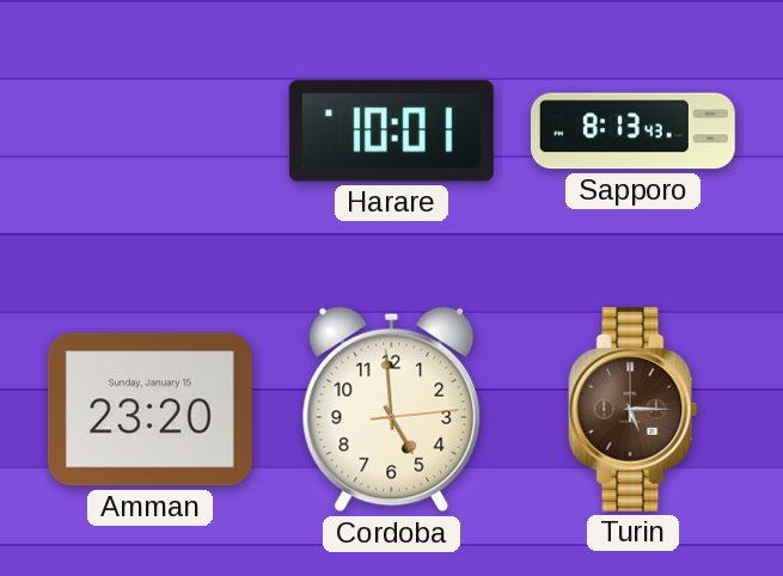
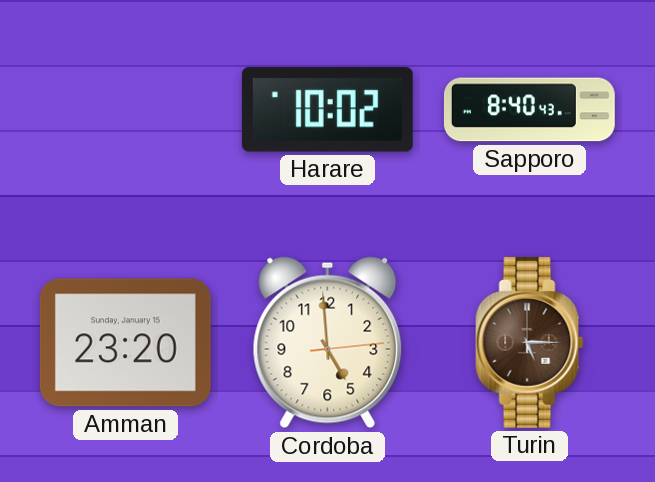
Harare: 10:01 -> 10:02 (327, 110)
Sapporo: 8:13 -> 8:40 (529, 110)
